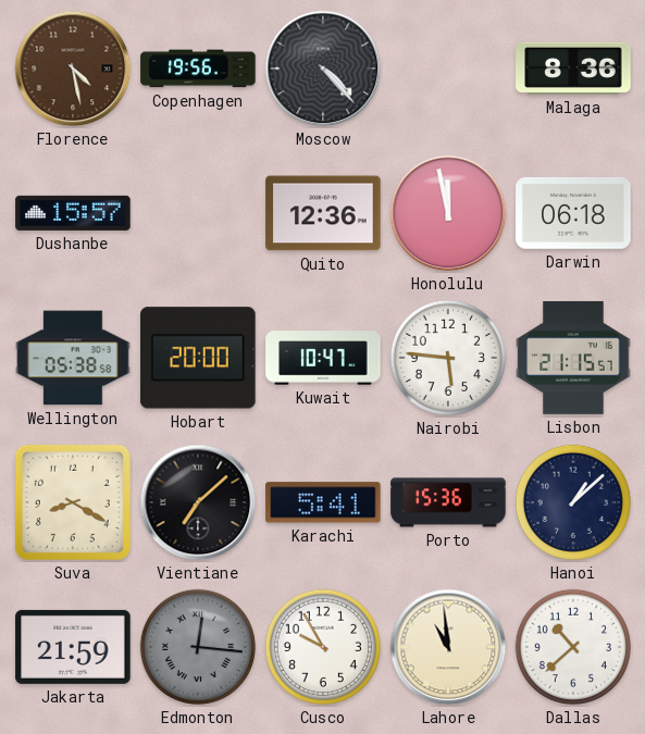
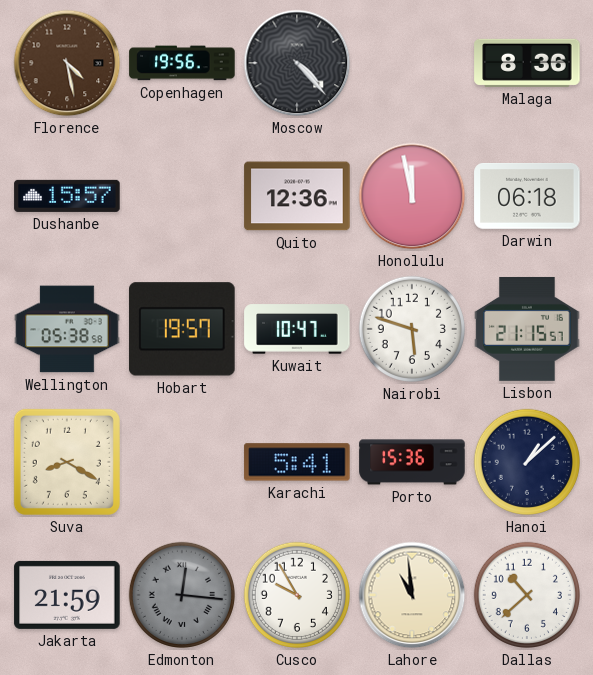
Hobart: 20:00 -> 19:57 (182, 329)
Nairobi: 5:46 -> 5:48 (412, 329)
Vientiane: 7:08 -> none (198, 502)
